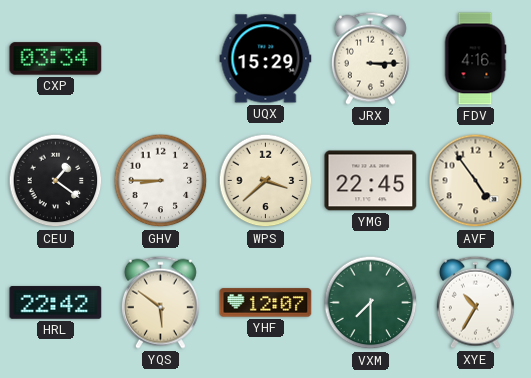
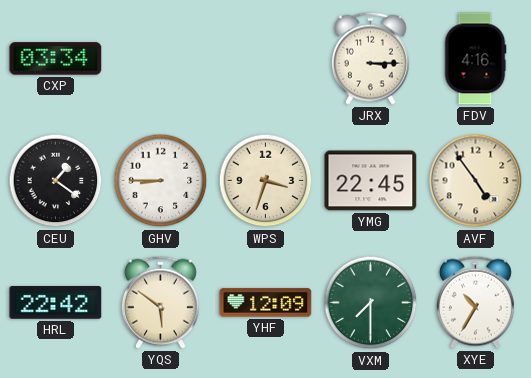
UQX: 15:29 -> none (266, 59)
WPS: 3:38 -> 3:33 (266, 181)
YHF: 12:07 -> 12:09 (266, 303)
